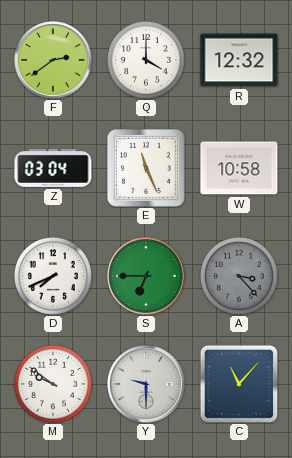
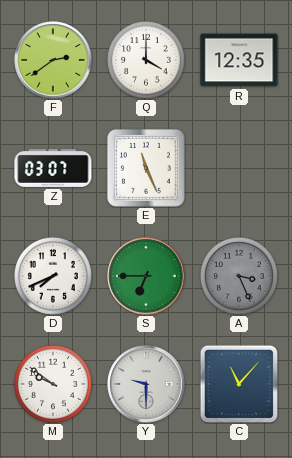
R: 12:32 -> 12:35 (239, 60)
Z: 03:04 -> 03:07 (53, 168)
W: 10:58 -> none (239, 168)
A: 3:23 -> 3:26 (239, 276)
